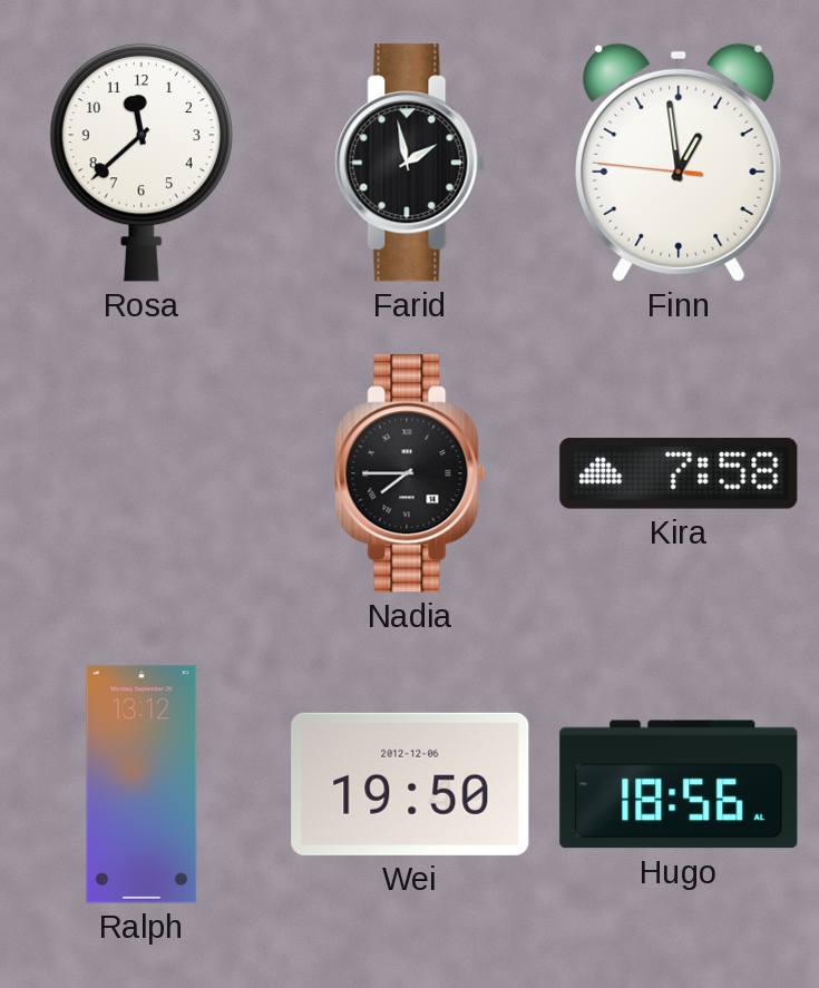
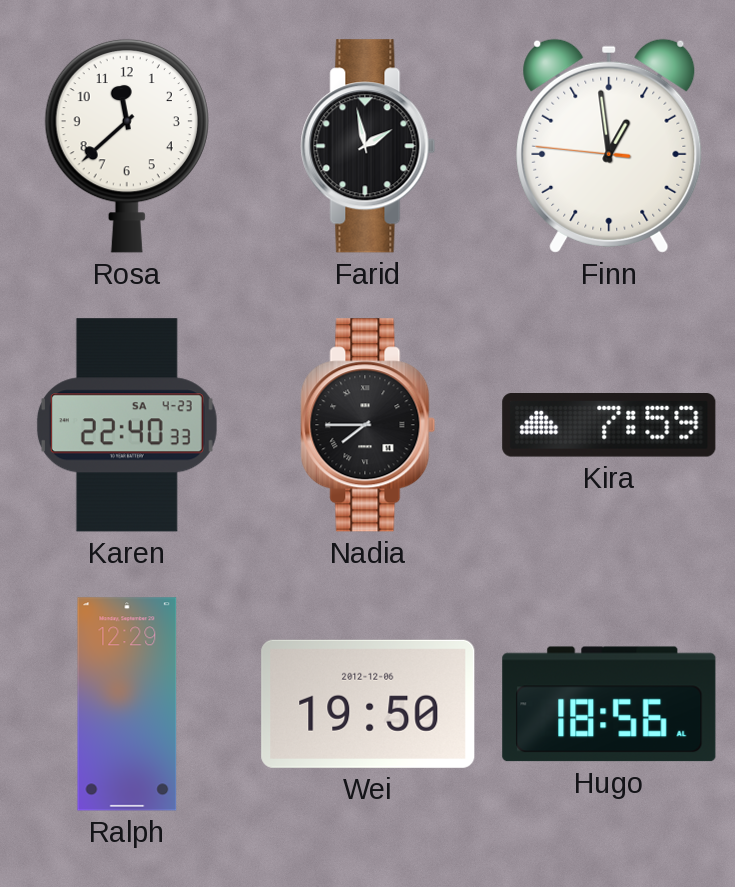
Karen: none -> 22:40 (127, 425)
Kira: 7:58 -> 7:59 (609, 426)
Ralph: 13:12 -> 12:29 (127, 704)
